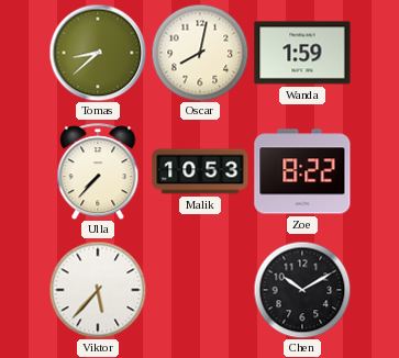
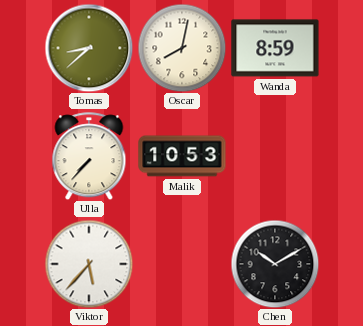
Wanda: 1:59 -> 8:59 (275, 48)
Zoe: 8:22 -> none (302, 171)
